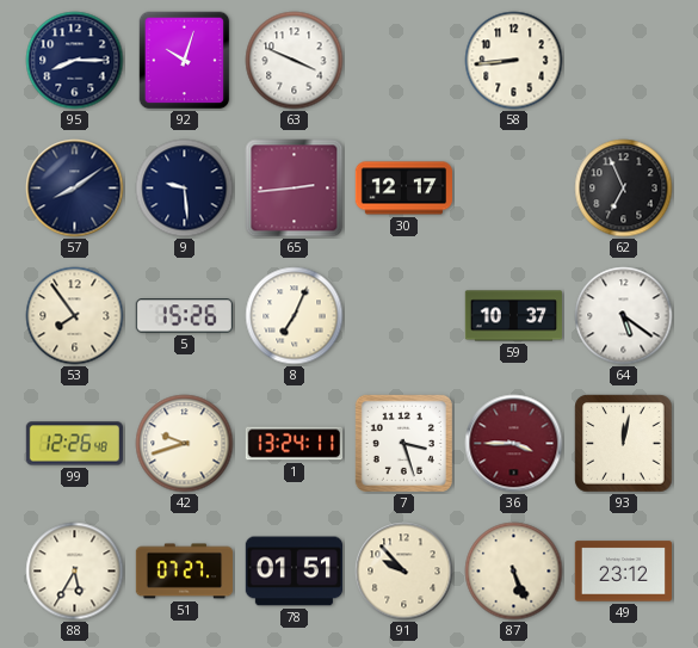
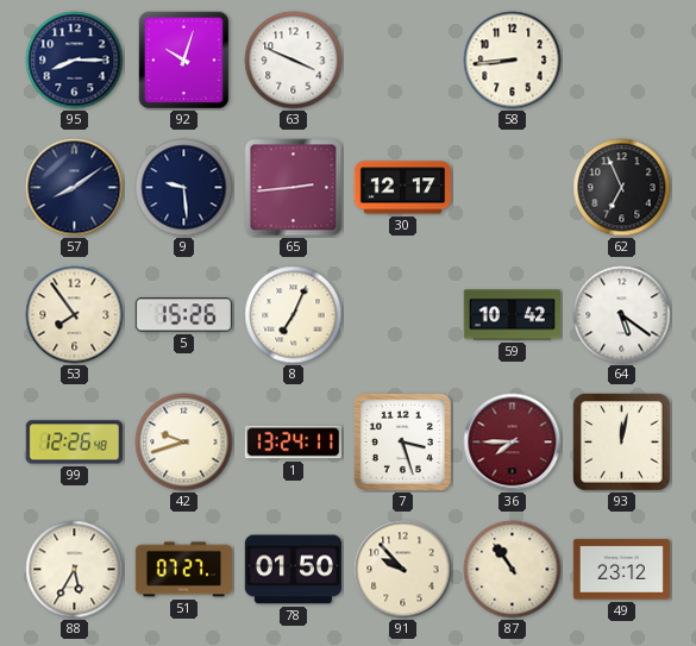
59: 10:37 -> 10:42 (512, 315)
36: 3:45 -> 7:45 (513, 443)
78: 01:51 -> 01:50 (293, 570)
87: 5:26 -> 10:54 (513, 570)
